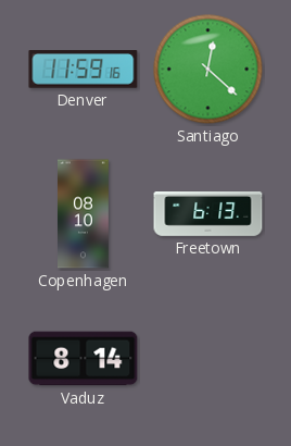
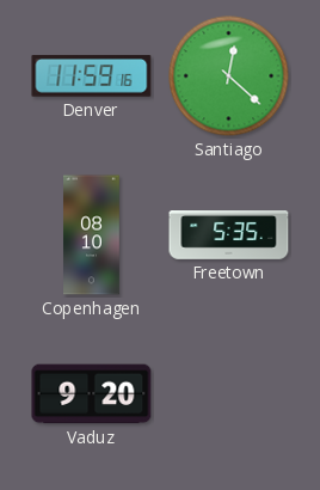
Freetown: 6:13 -> 5:35 (229, 235)
Vaduz: 8:14 -> 9:20 (92, 394)
